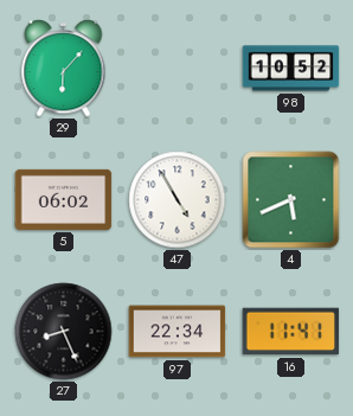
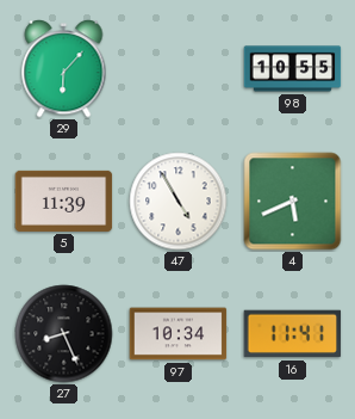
98: 10:52 -> 10:55 (293, 69)
5: 06:02 -> 11:39 (64, 201)
97: 22:34 -> 10:34 (179, 334)
